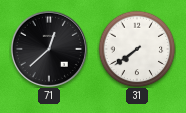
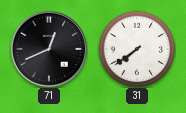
71: 12:38 -> 12:41 (49, 49)
